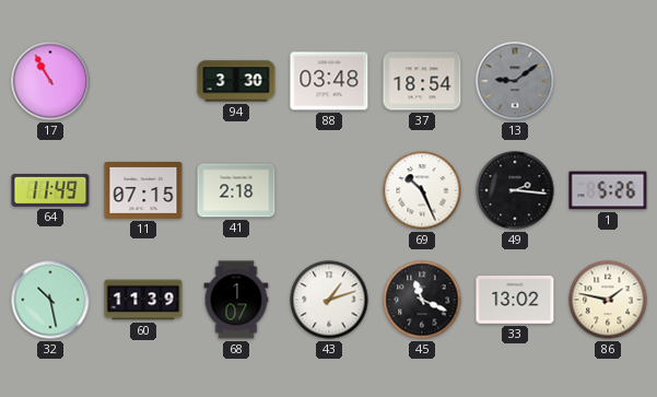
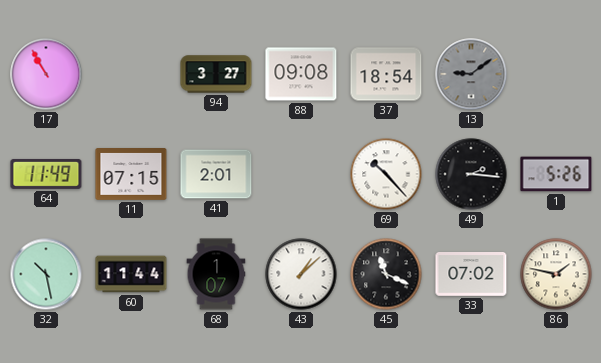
94: 3:30 -> 3:27 (216, 74)
88: 03:48 -> 09:08 (301, 74)
41: 2:18 -> 2:01 (216, 174)
69: 10:26 -> 10:23 (386, 174)
60: 11:39 -> 11:44 (131, 274)
43: 1:12 -> 1:08 (301, 274)
33: 13:02 -> 07:02 (471, 275)
